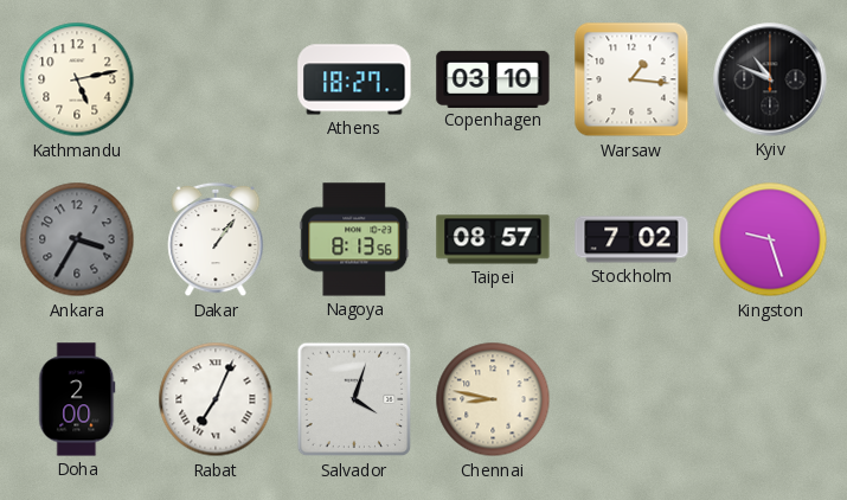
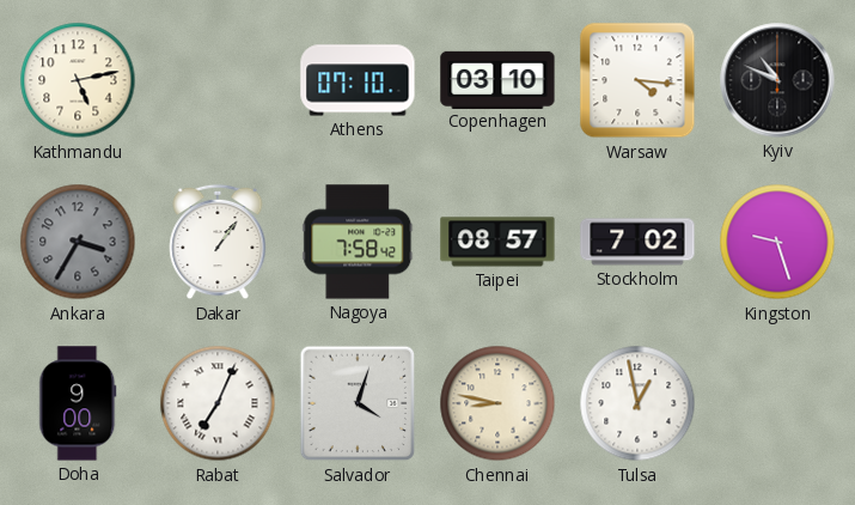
Athens: 18:27 -> 07:10 (358, 80)
Warsaw: 1:16 -> 4:16 (637, 80)
Nagoya: 8:13 -> 7:58 (358, 242)
Doha: 2:00 -> 9:00 (78, 403)
Tulsa: none -> 12:58 (637, 403)
